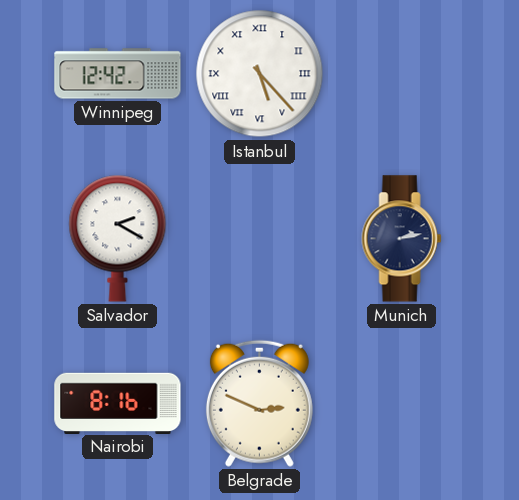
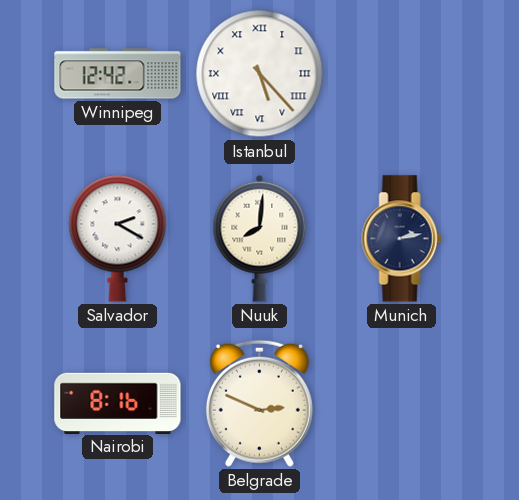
Nuuk: none -> 8:01 (260, 238)
